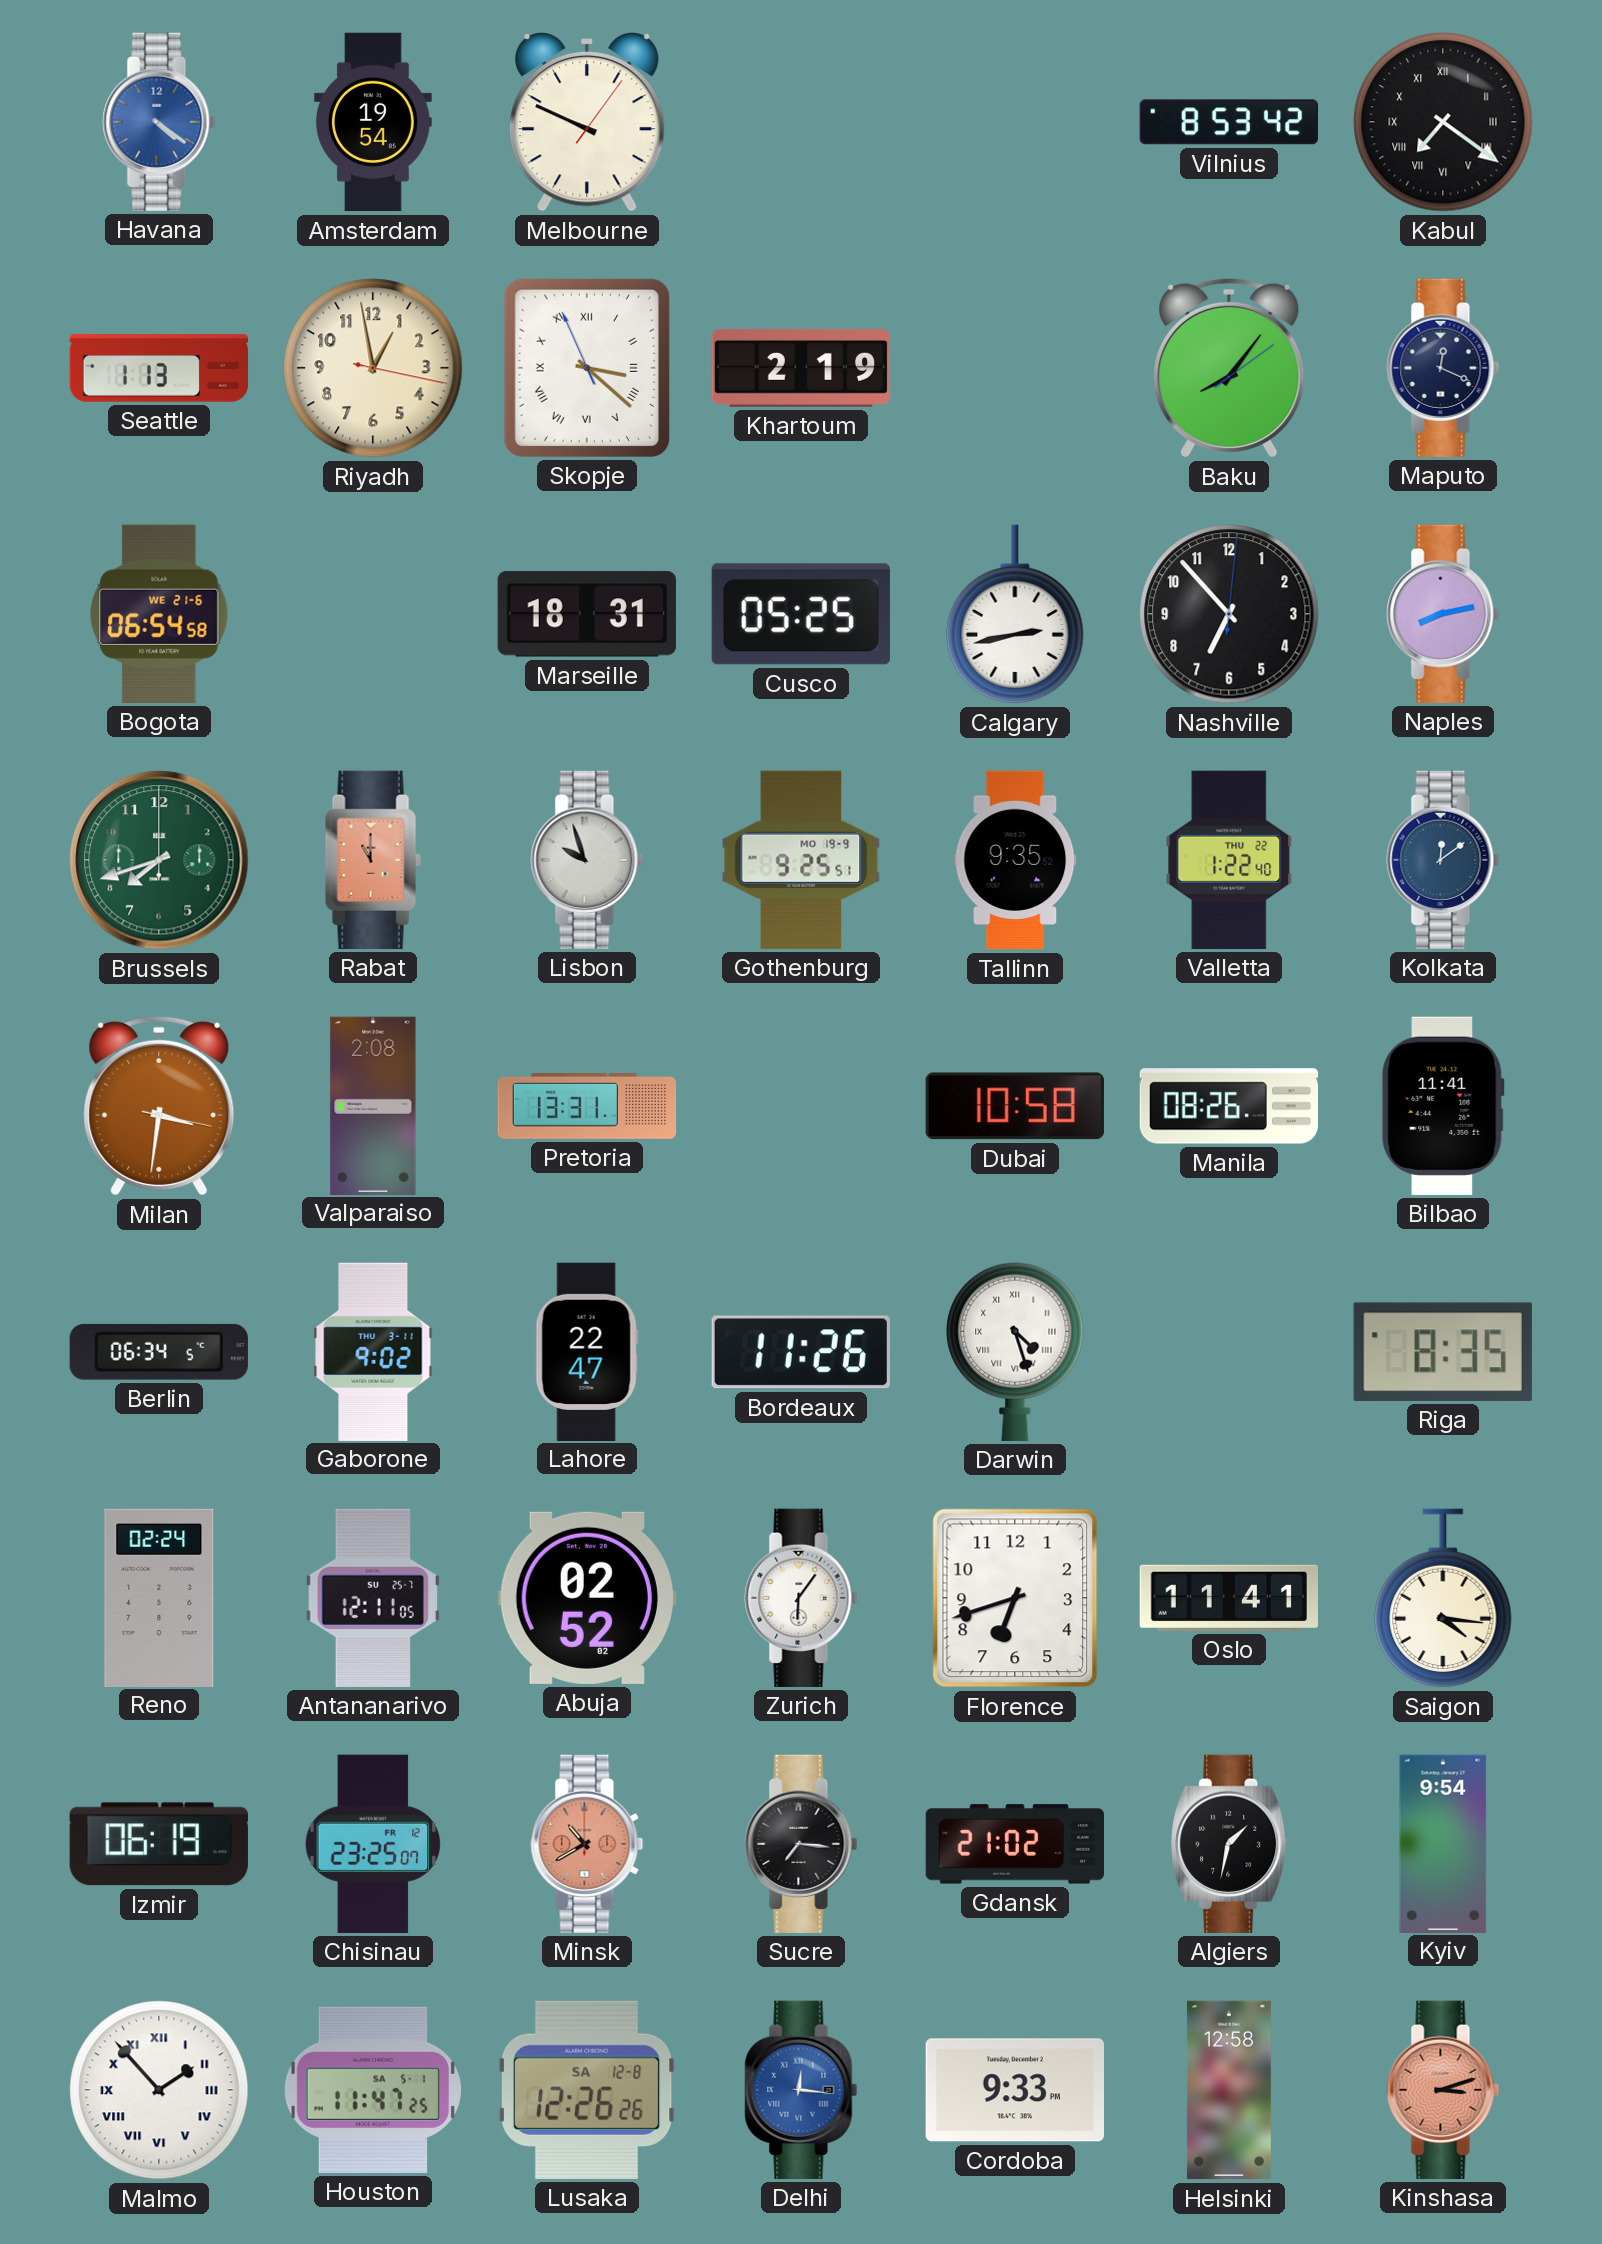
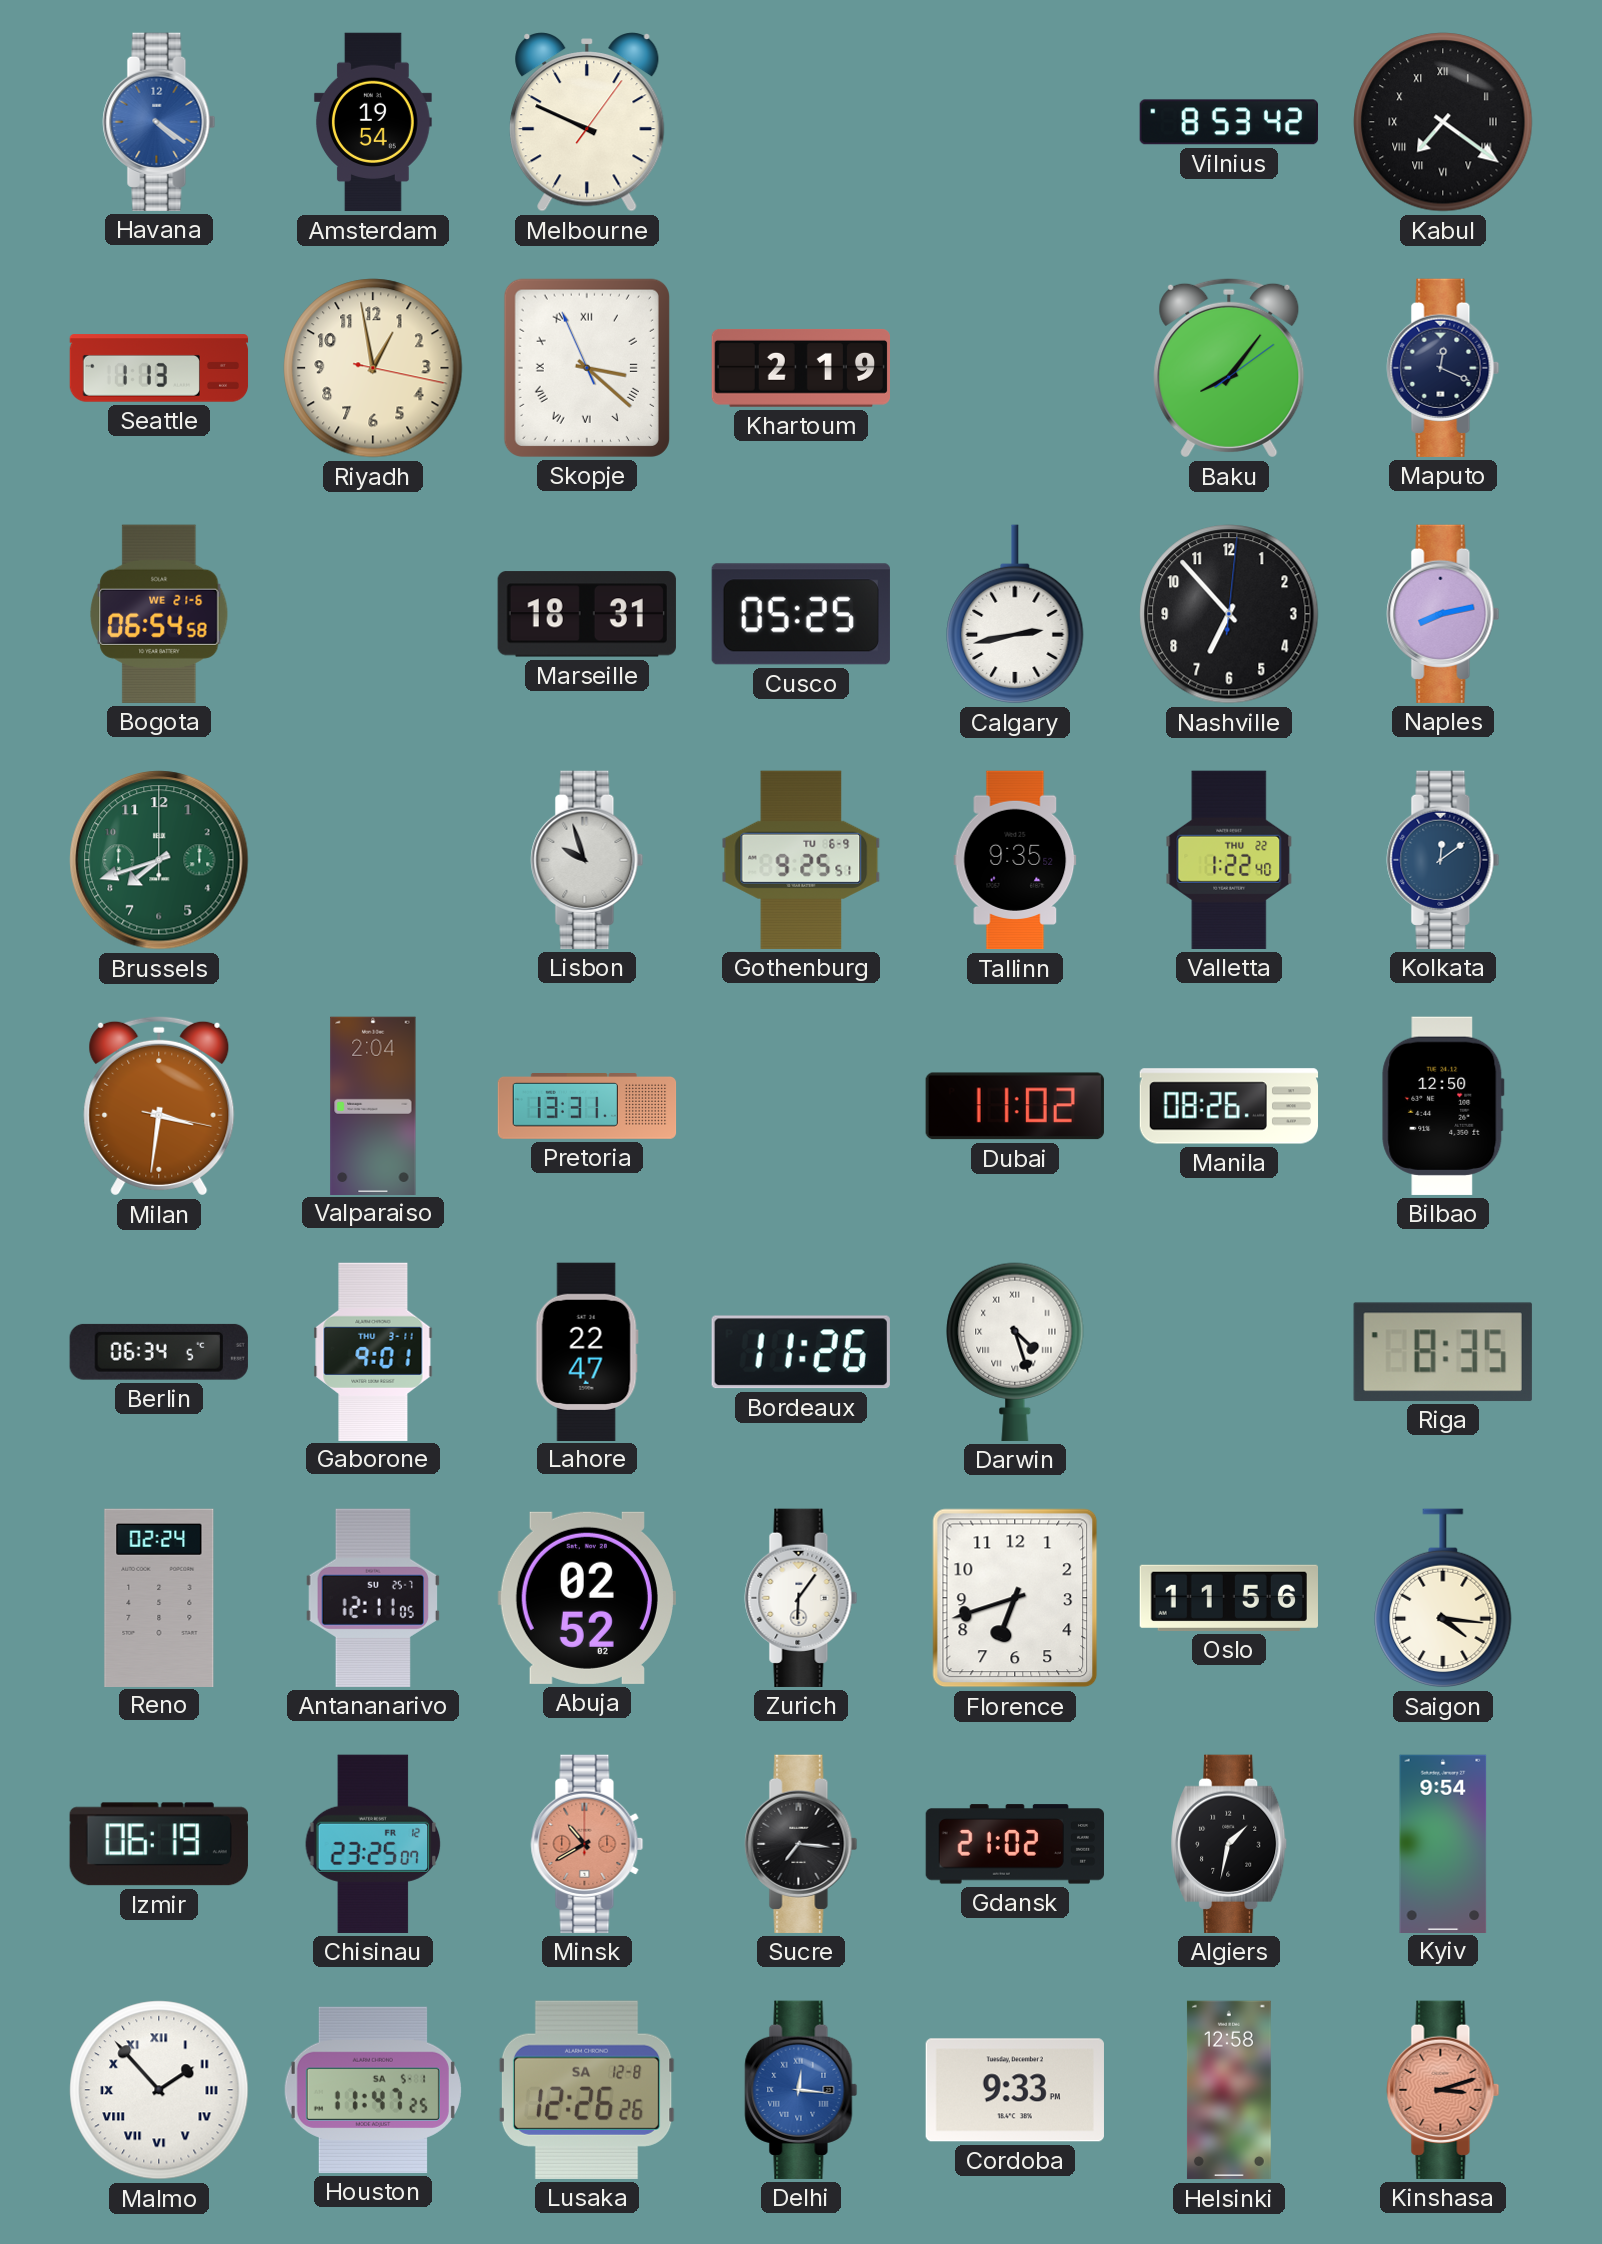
Rabat: 11:00 -> none (373, 860)
Gothenburg date: MO 19-9 -> TU 6-9 (801, 860)
Valparaiso: 2:08 -> 2:04 (373, 1105)
Dubai: 10:58 -> 11:02 (1015, 1106)
Bilbao: 11:41 -> 12:50 (1443, 1106)
Gaborone: 9:02 -> 9:01 (373, 1351)
Oslo: 11:41 -> 11:56 (1228, 1598)
